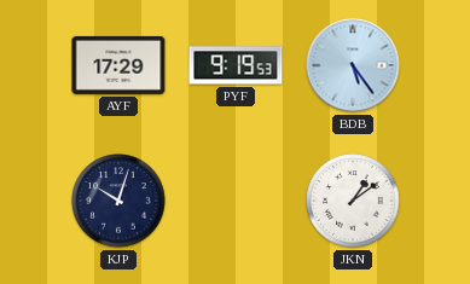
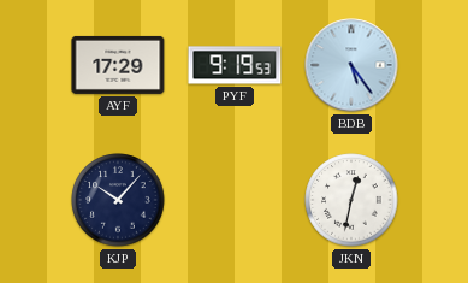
KJP: 10:03 -> 10:07 (118, 200)
JKN: 1:09 -> 12:32 (351, 200)
